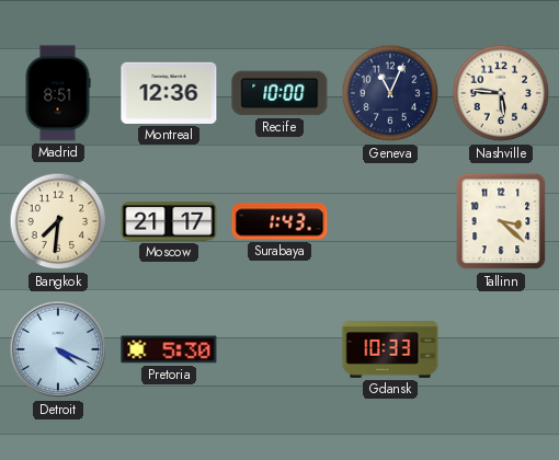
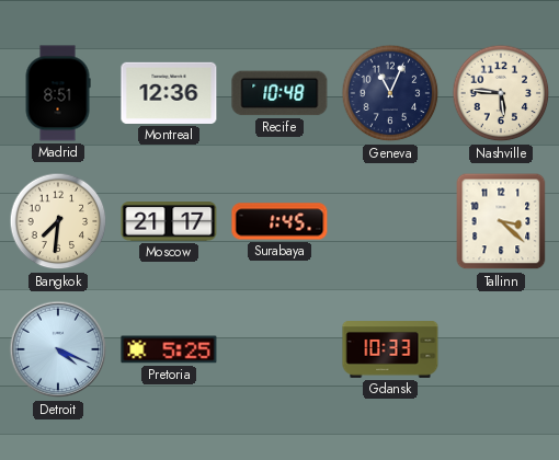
Recife: 10:00 -> 10:48 (279, 93)
Surabaya: 1:43 -> 1:45 (279, 221)
Pretoria: 5:30 -> 5:25 (169, 349)
